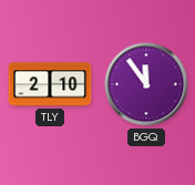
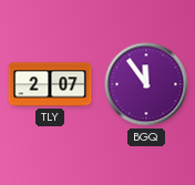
TLY: 2:10 -> 2:07 (50, 84)
